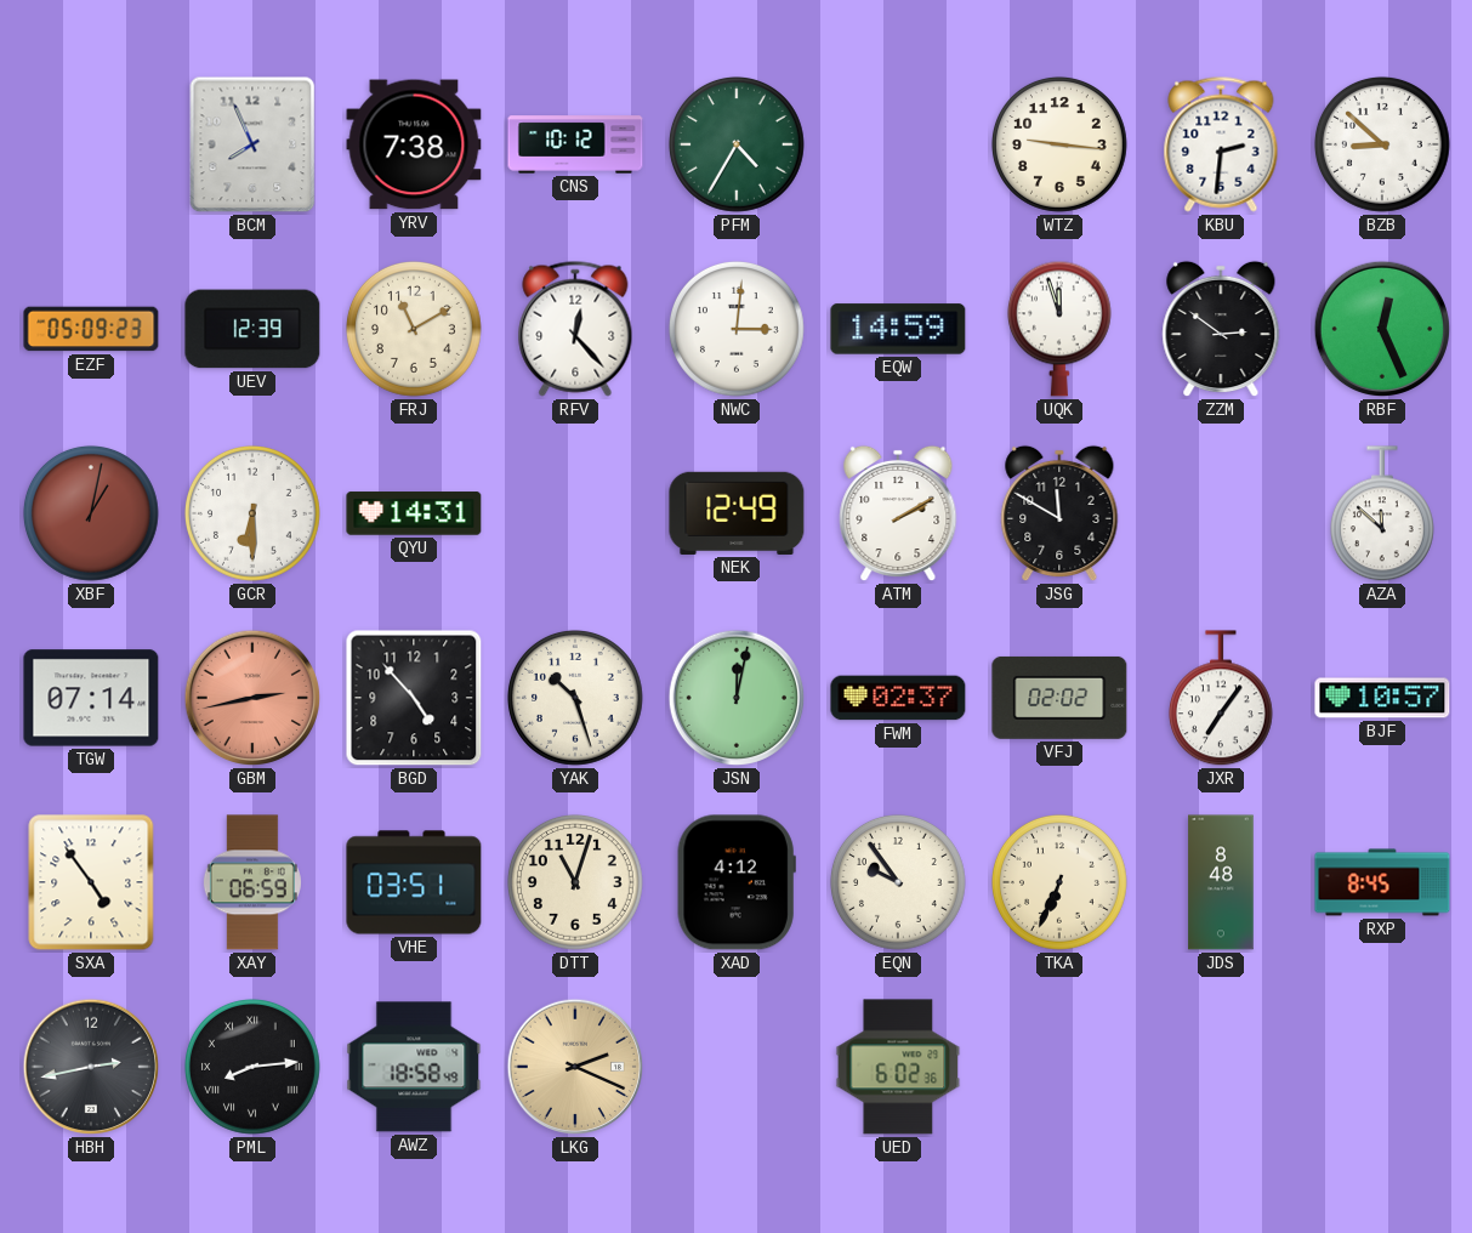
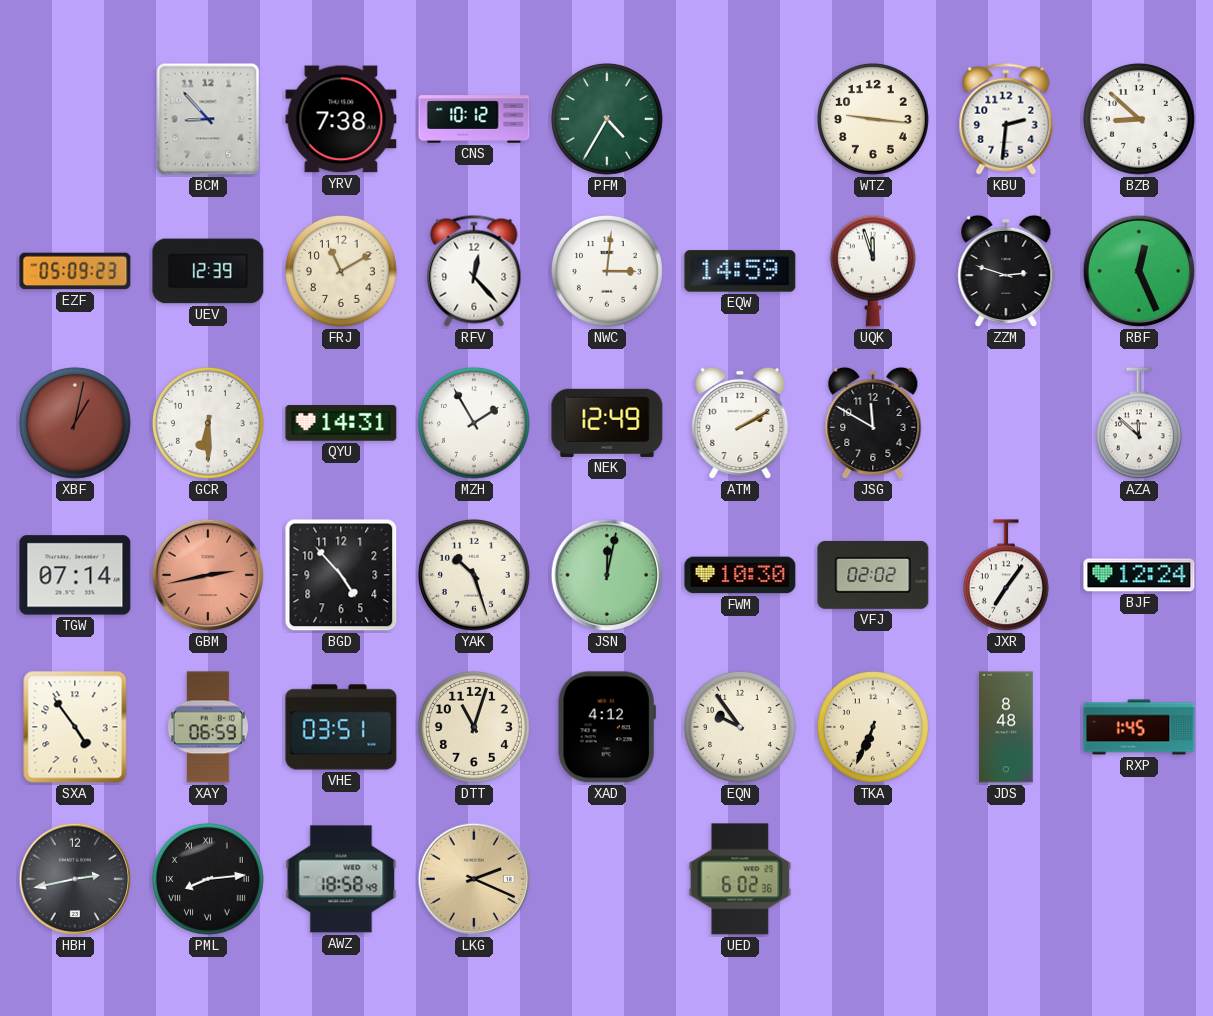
BCM: 7:56 -> 8:53 (208, 119)
ZZM: 2:51 -> 2:48 (1006, 271)
MZH: none -> 1:55 (474, 423)
FWM: 02:37 -> 10:30 (740, 575)
BJF: 10:57 -> 12:24 (1139, 575)
RXP: 8:45 -> 1:45 (1139, 727)
